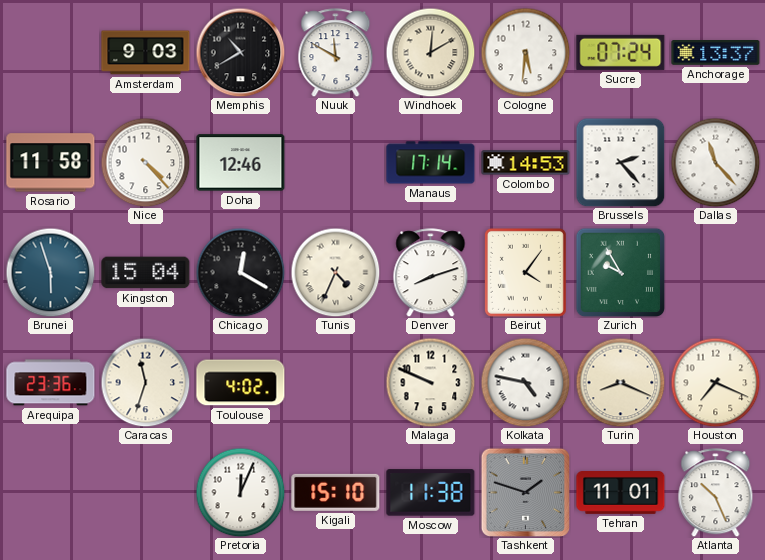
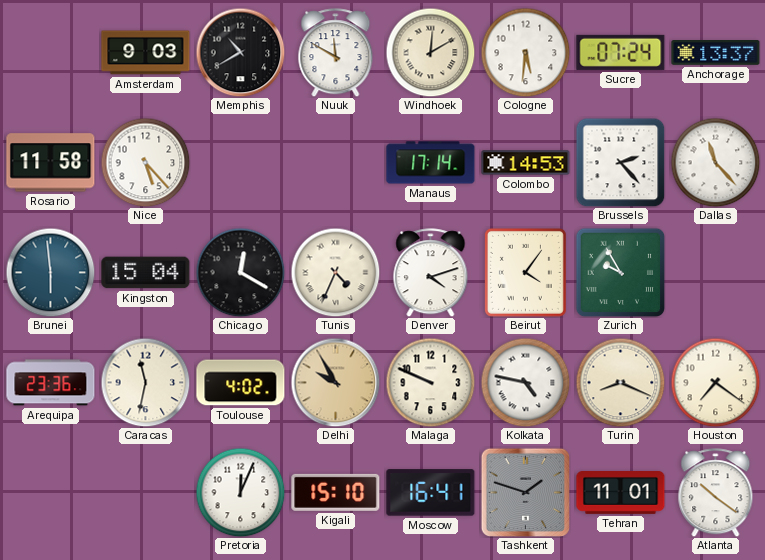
Nice: 4:23 -> 5:23 (145, 162)
Doha: 12:46 -> none (241, 163)
Brunei: 5:57 -> 5:59 (50, 272)
Denver: 8:12 -> 4:12 (431, 273)
Caracas: 11:33 -> 11:32 (145, 382)
Delhi: none -> 9:55 (335, 382)
Houston: 7:19 -> 7:21 (715, 382)
Moscow: 11:38 -> 16:41 (431, 493)
Atlanta: 10:26 -> 10:21 (716, 493)
